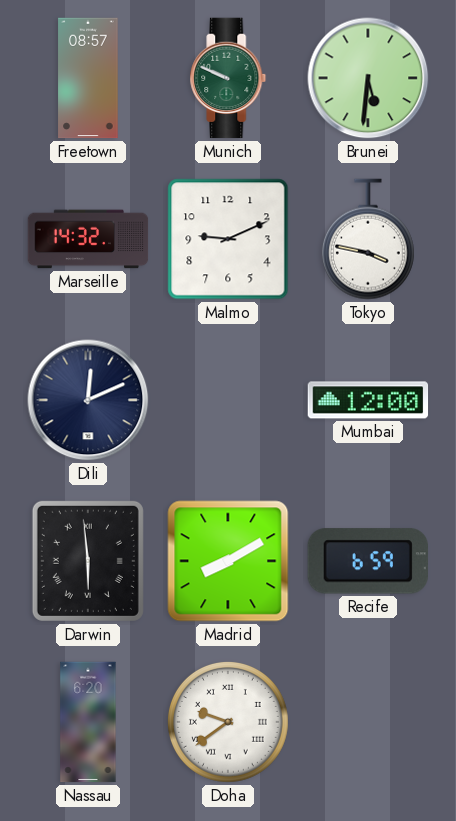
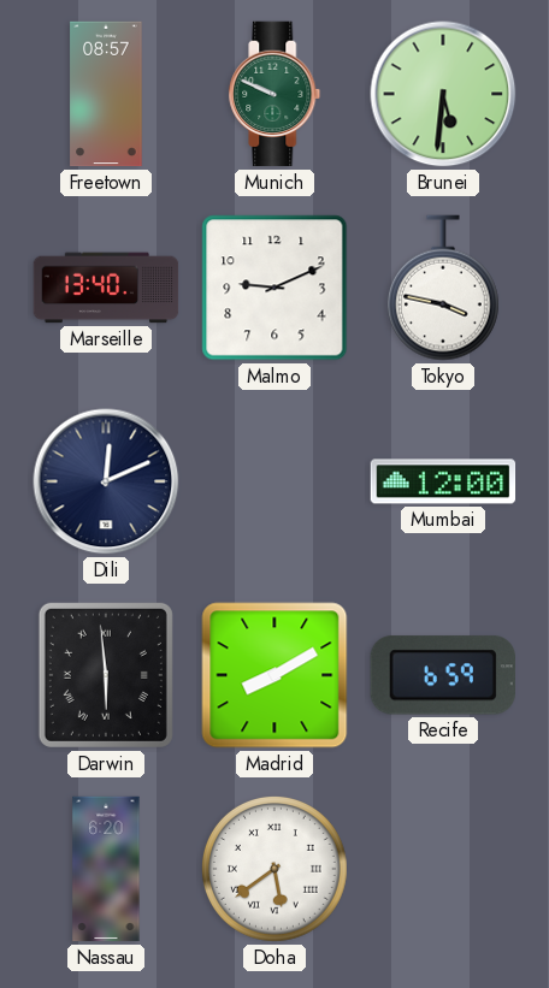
Marseille: 14:32 -> 13:40 (106, 288)
Doha: 9:39 -> 5:39 (274, 869)
